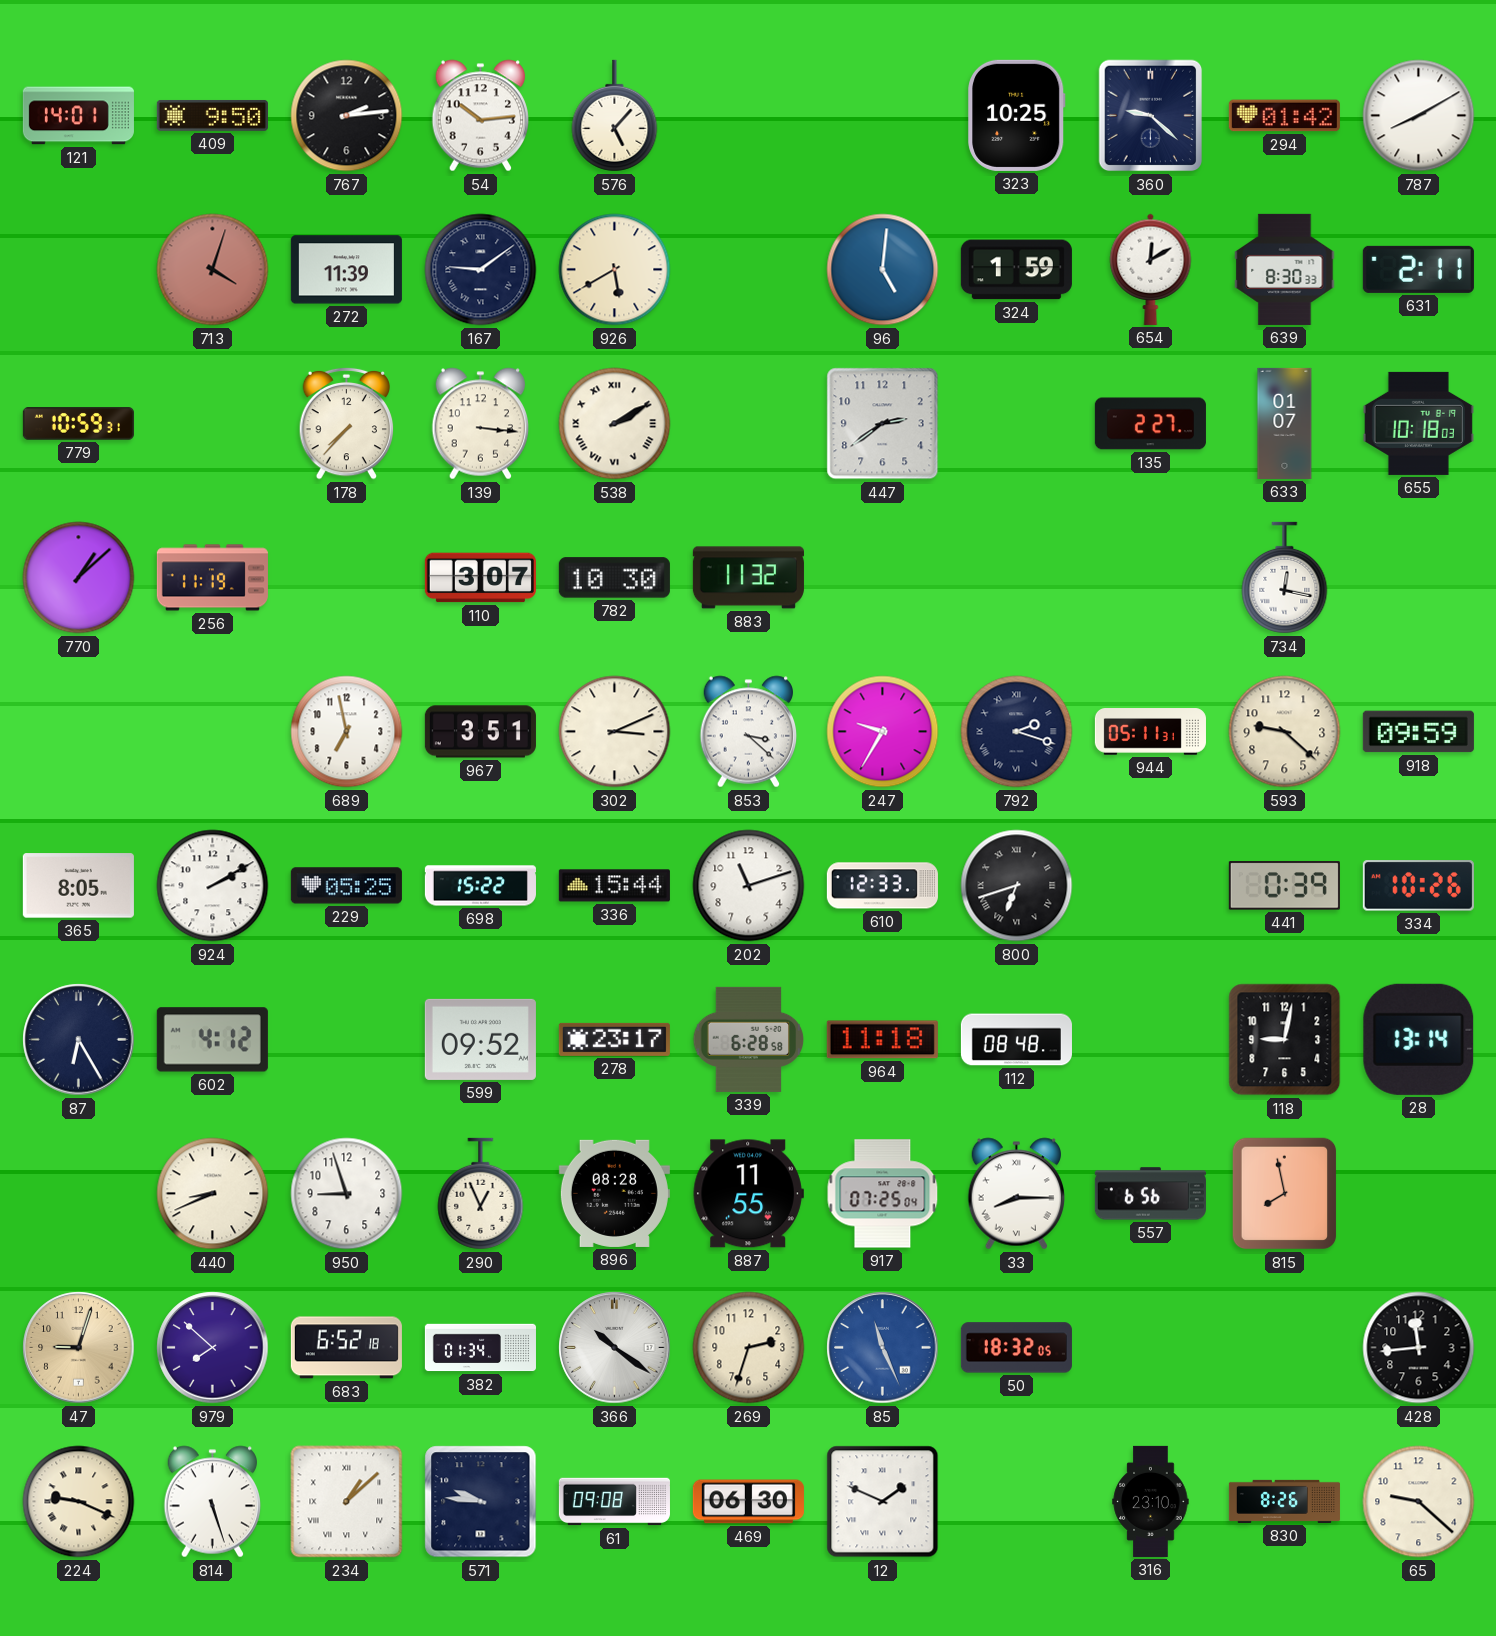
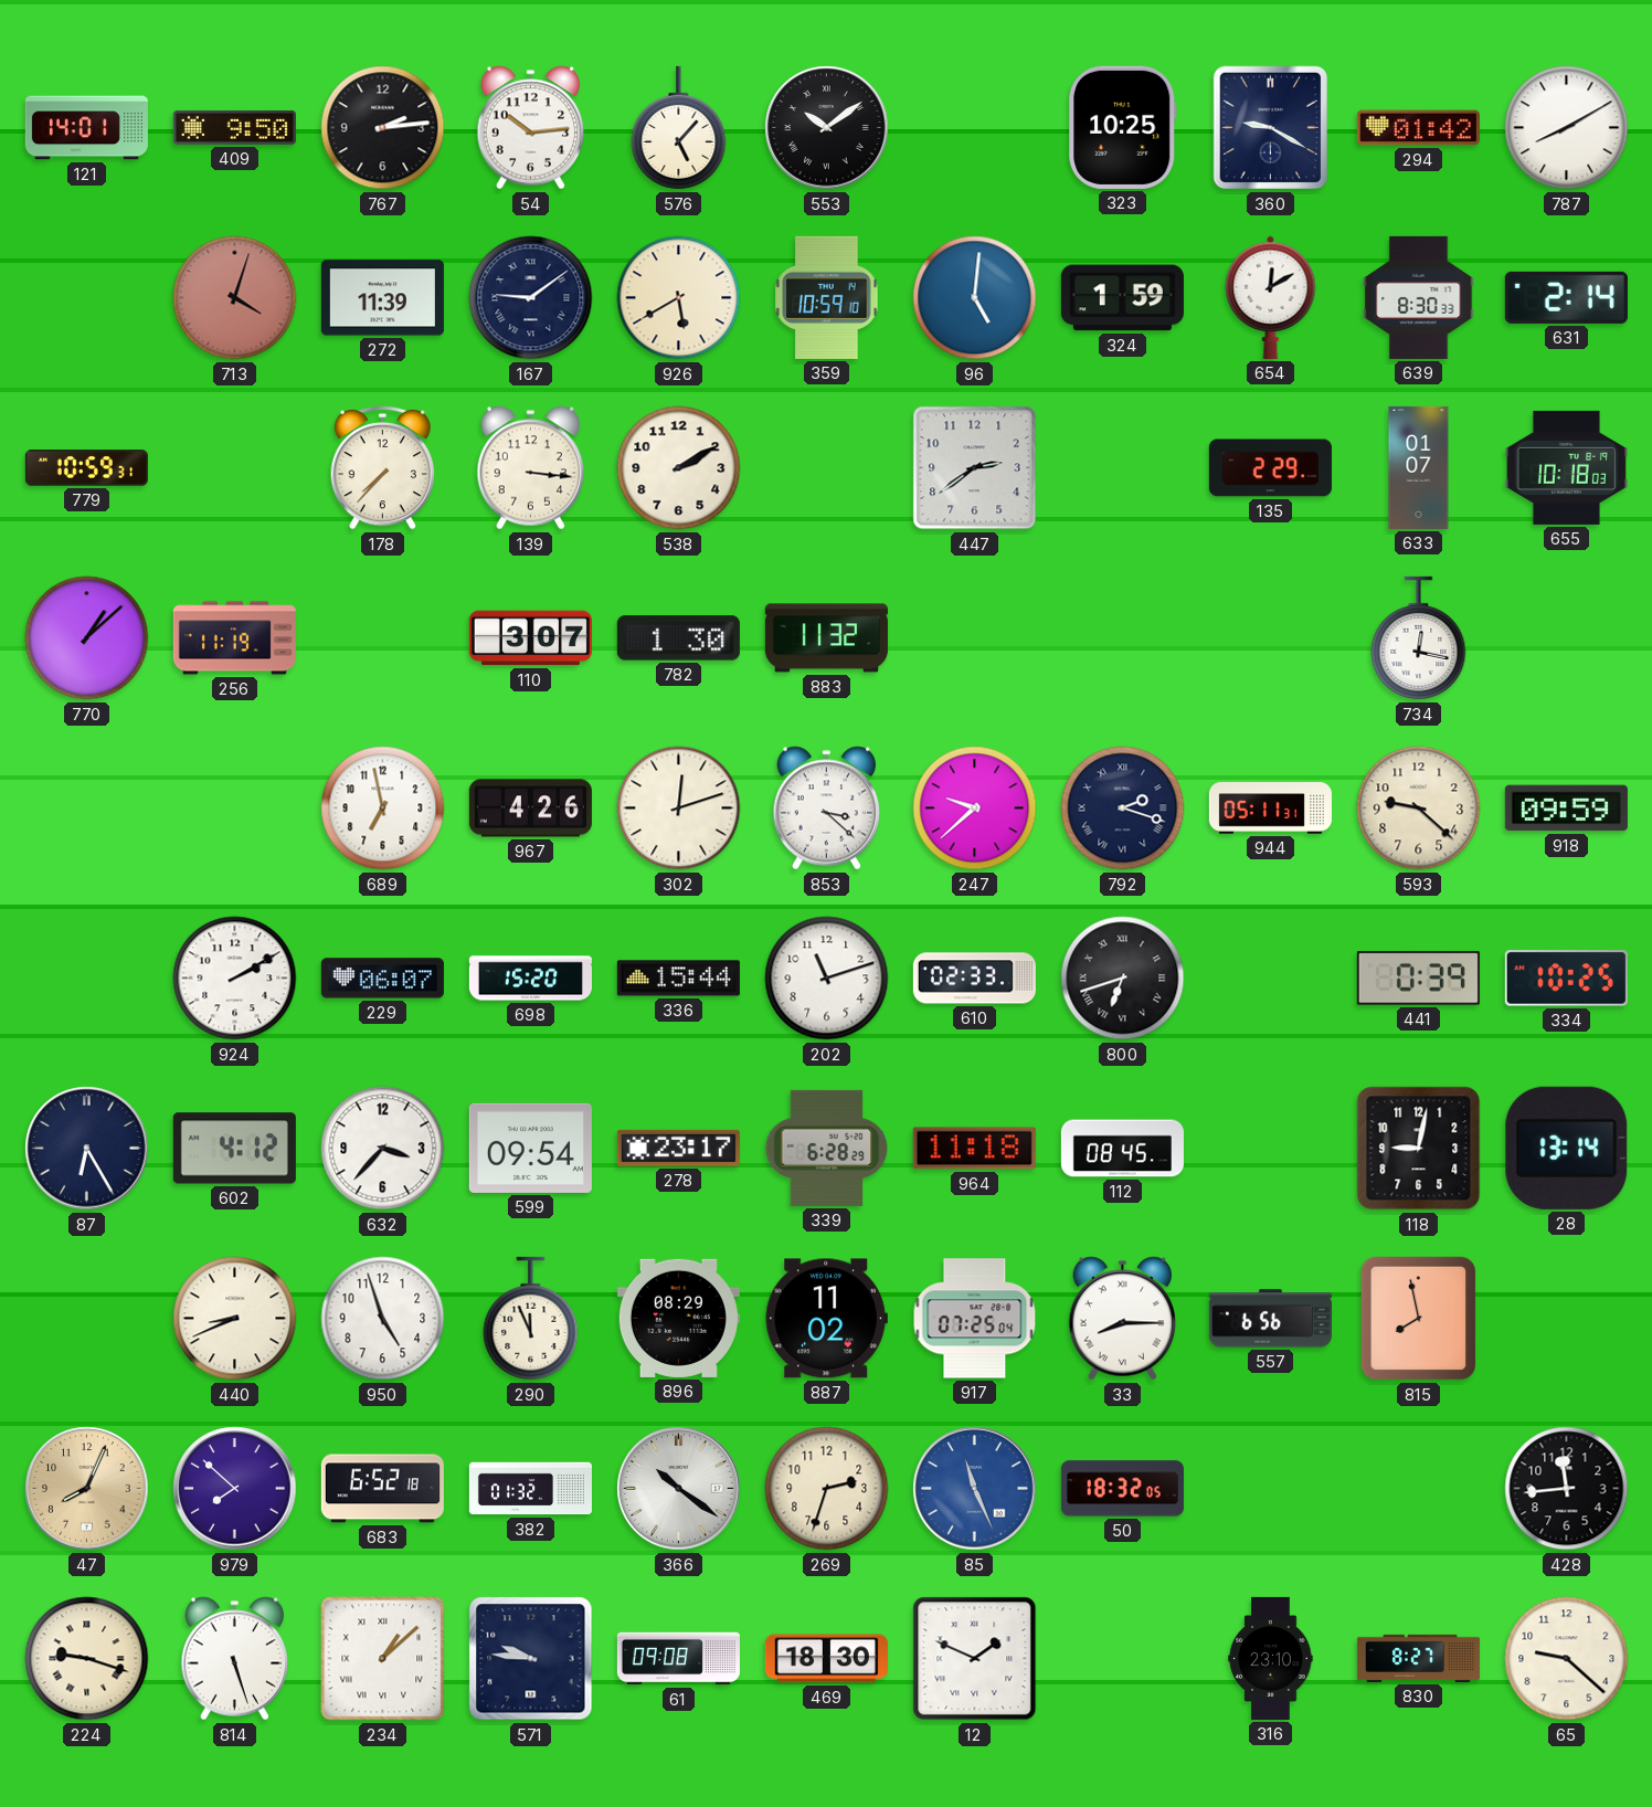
553: none -> 10:09 (827, 128)
360: 9:22 -> 9:20 (1271, 128)
359: none -> 10:59 (827, 297)
631: 2:11 -> 2:14 (1566, 297)
538 numerals: Roman -> Arabic (679, 468)
135: 2:27 -> 2:29 (1270, 468)
782: 10:30 -> 1:30 (678, 638)
967: 3:51 -> 4:26 (530, 809)
302: 3:11 -> 12:12 (679, 809)
247: 9:35 -> 9:38 (975, 809)
365: 8:05 -> none (78, 886)
229: 05:25 -> 06:07 (382, 979)
698: 15:22 -> 15:20 (530, 979)
610: 12:33 -> 02:33 (974, 979)
334: 10:26 -> 10:25 (1566, 979)
632: none -> 3:37 (383, 1149)
599: 09:52 -> 09:54 (530, 1148)
339: 6:28:58 -> 6:28:29 (827, 1148)
112: 08:48 -> 08:45 (1122, 1149)
950: 8:57 -> 4:57 (383, 1319)
290: 12:56 -> 11:56 (531, 1319)
896: 08:28 -> 08:29 (678, 1318)
887: 11:55 -> 11:02 (826, 1319)
47: 9:03 -> 8:04 (87, 1489)
382: 01:34 -> 01:32 (530, 1489)
224: 9:19 -> 9:18 (87, 1659)
469: 06:30 -> 18:30 (826, 1659)
830: 8:26 -> 8:27 (1418, 1658)
